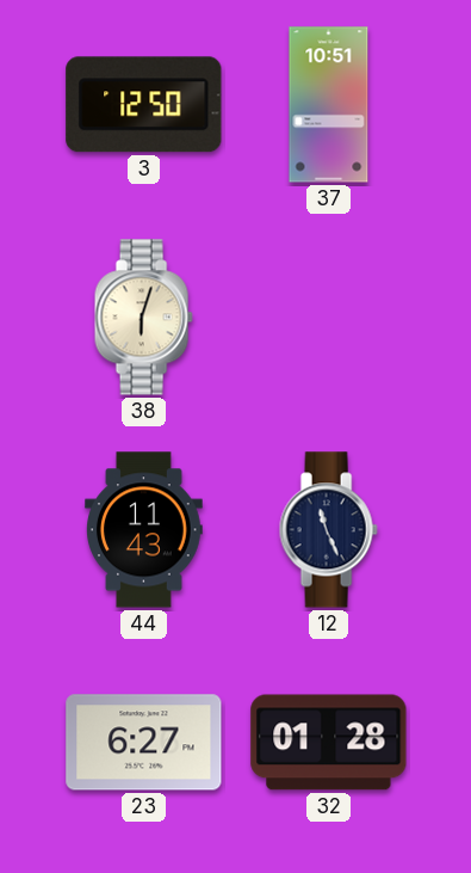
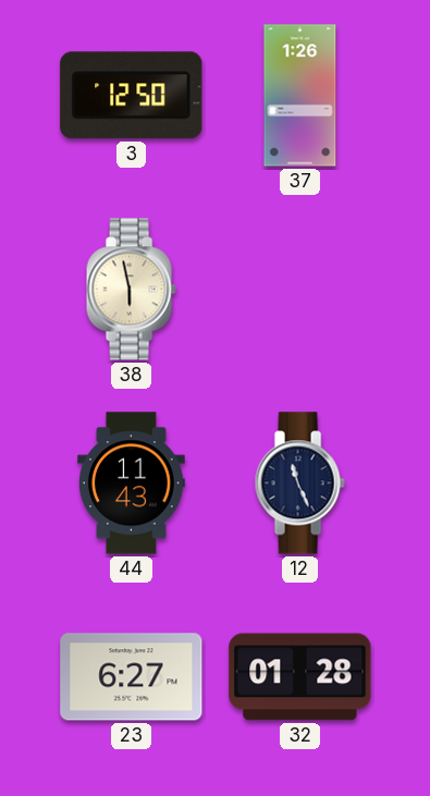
37: 10:51 -> 1:26 (300, 96)
38: 6:03 -> 5:58 (131, 290)
